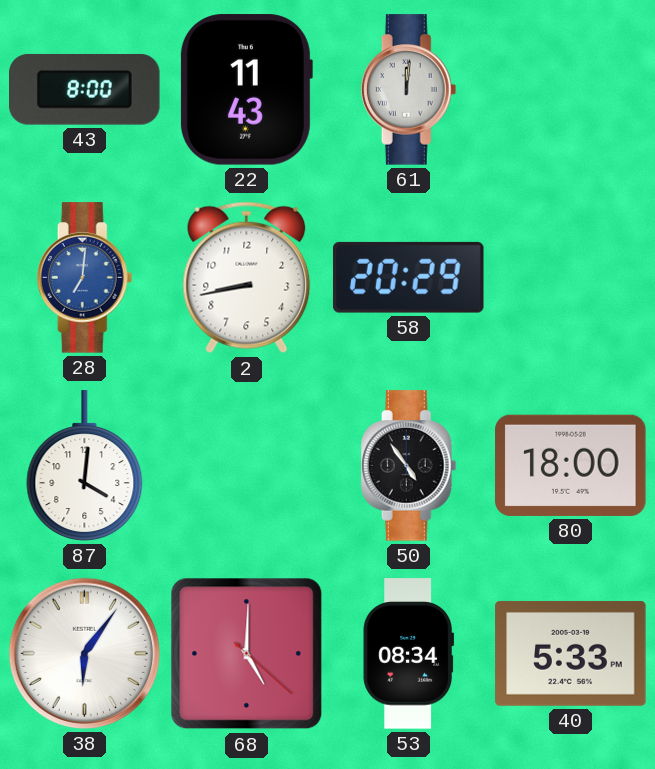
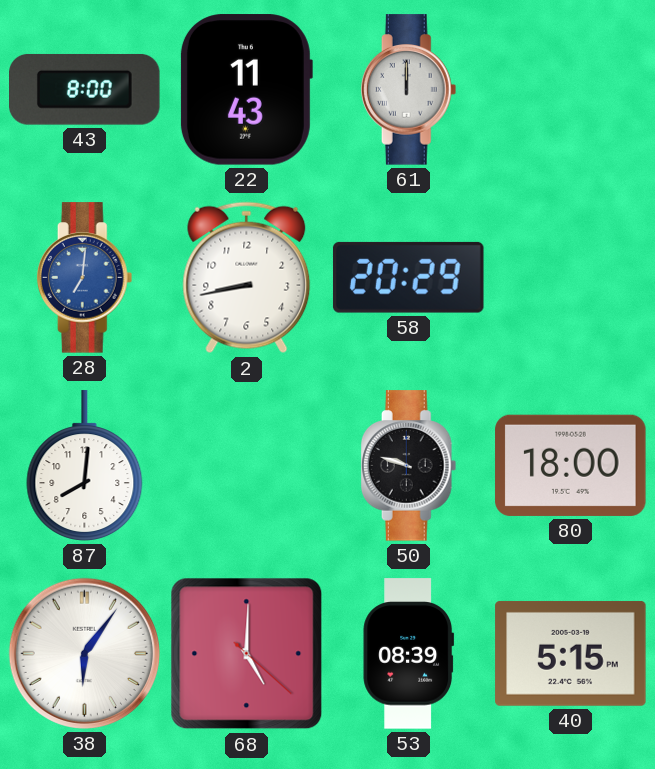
61: 12:01 -> 12:00 (409, 90)
87: 4:01 -> 8:01 (85, 466)
50: 4:54 -> 9:48 (409, 466)
53: 08:34 -> 08:39 (409, 654)
40: 5:33 -> 5:15 (571, 653)
